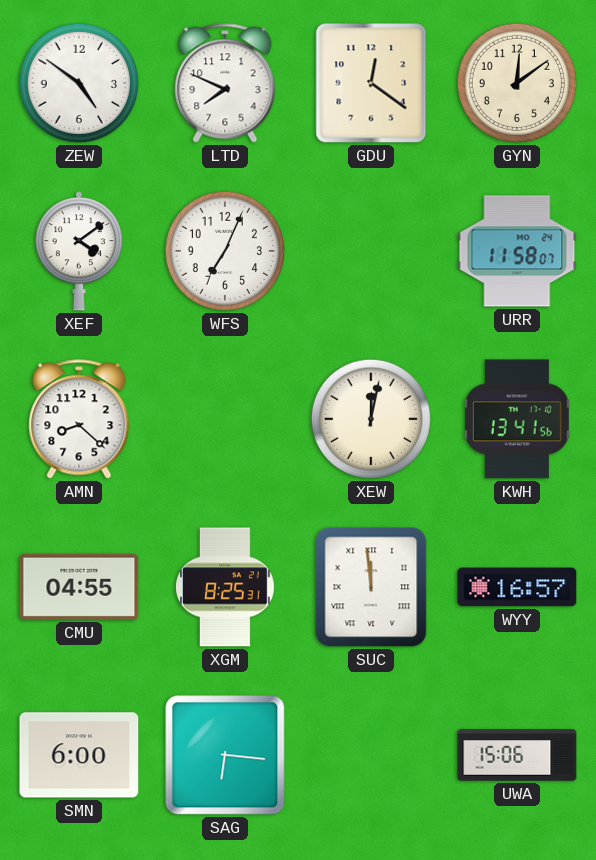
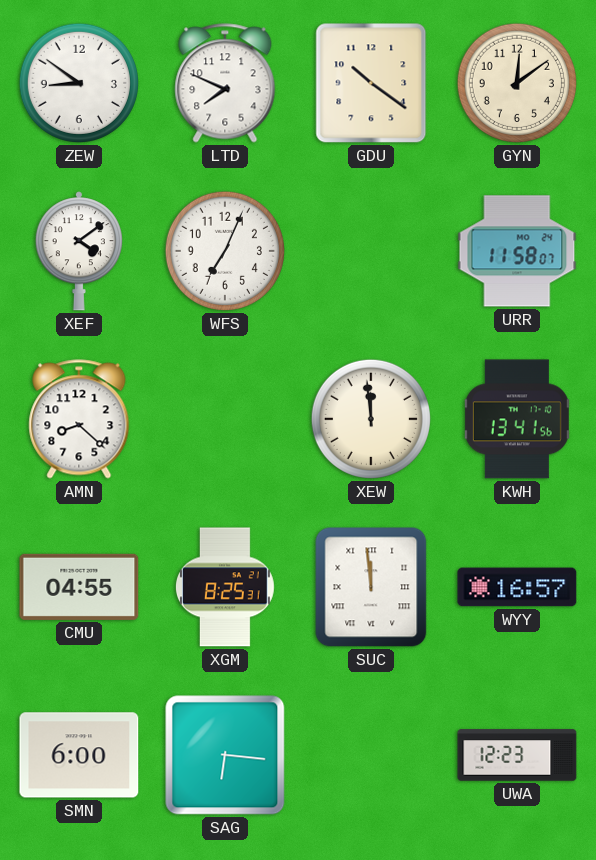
ZEW: 4:51 -> 8:51 (79, 83)
GDU: 12:21 -> 10:21 (371, 83)
XEW: 12:02 -> 11:59 (371, 419)
UWA: 15:06 -> 12:23 (517, 755)
